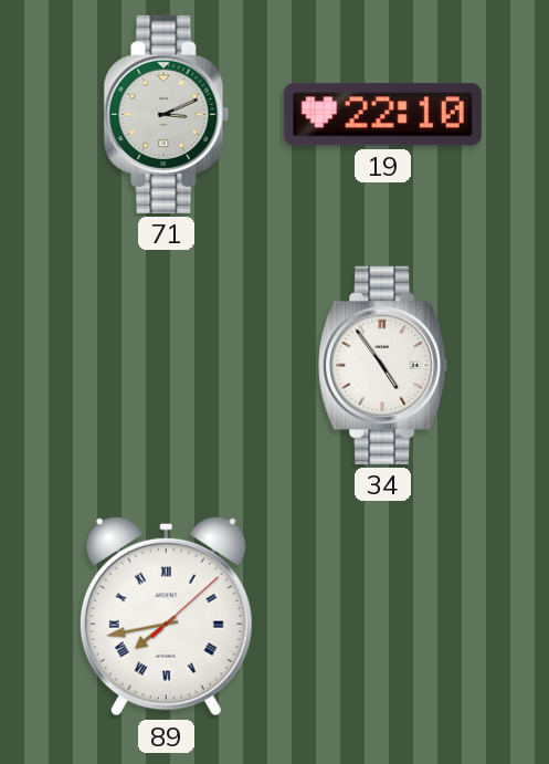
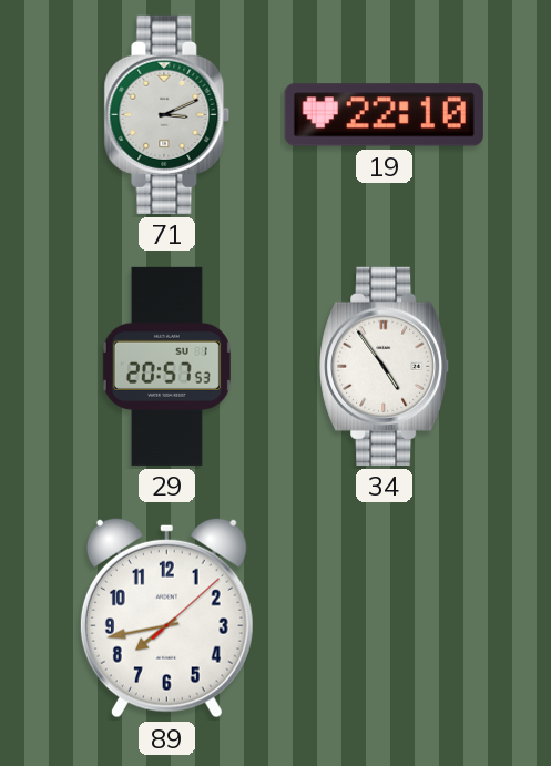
29: none -> 20:57 (166, 366)
89 numerals: Roman -> Arabic (166, 617)
